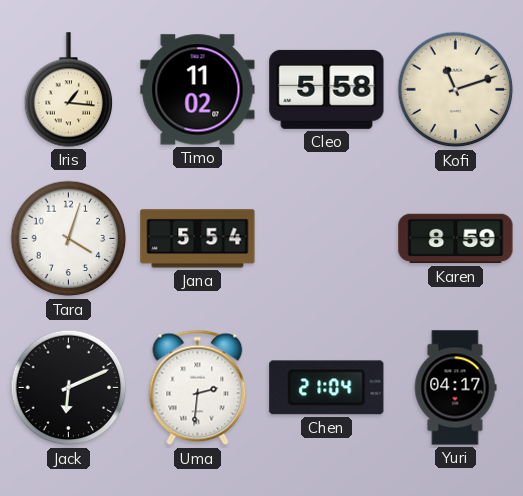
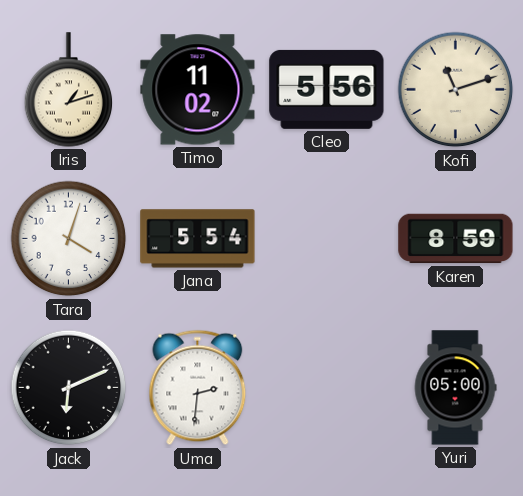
Iris: 1:16 -> 1:12 (69, 90)
Cleo: 5:58 -> 5:56 (327, 89)
Chen: 21:04 -> none (327, 388)
Yuri: 04:17 -> 05:00 (455, 388)
